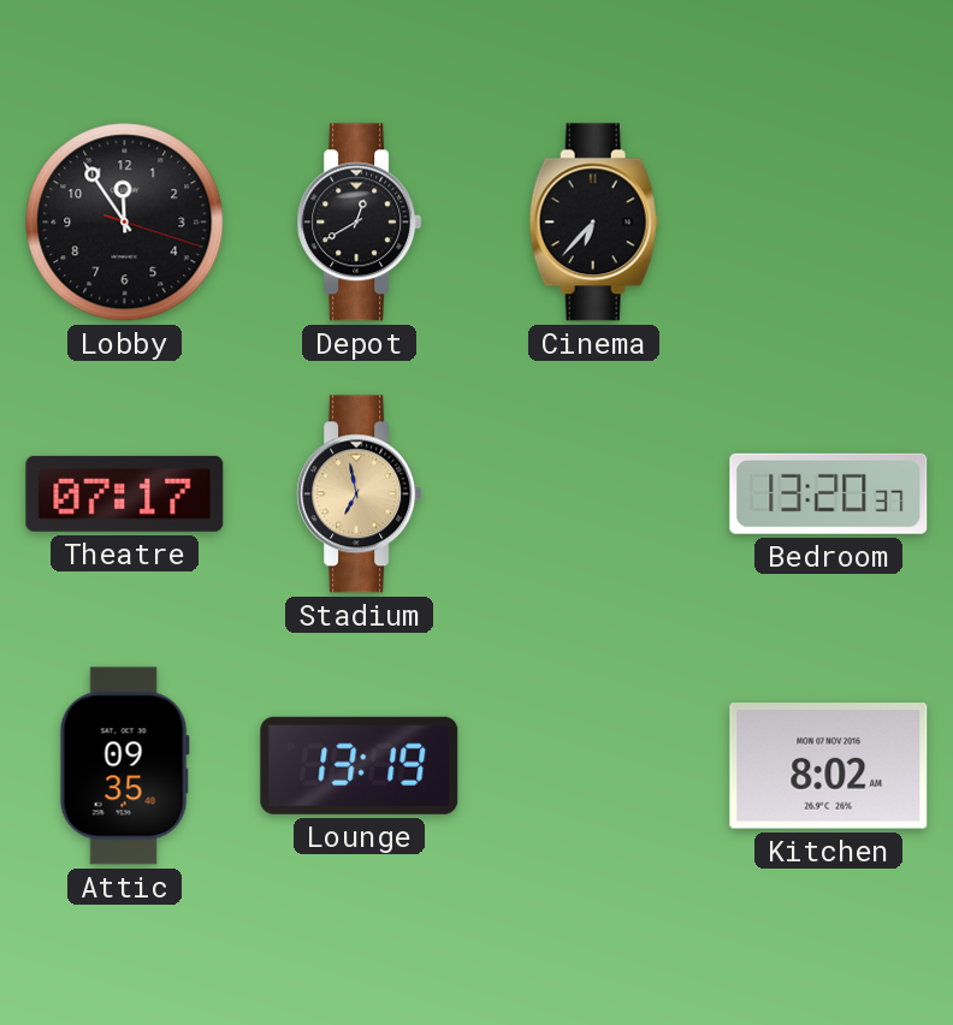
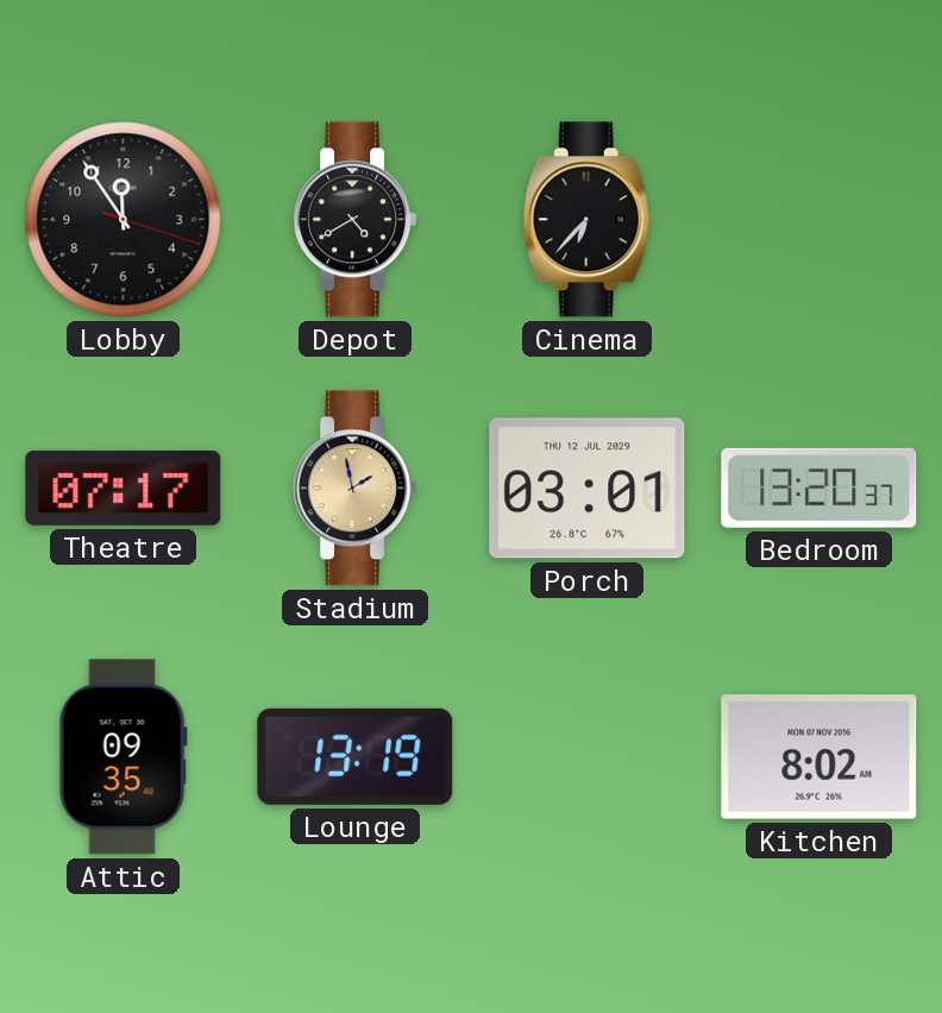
Depot: 12:40 -> 4:40 (356, 220)
Stadium: 6:58 -> 1:58 (356, 489)
Porch: none -> 03:01 (588, 489)
